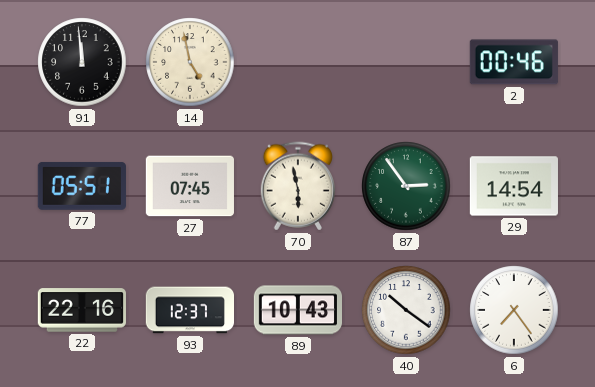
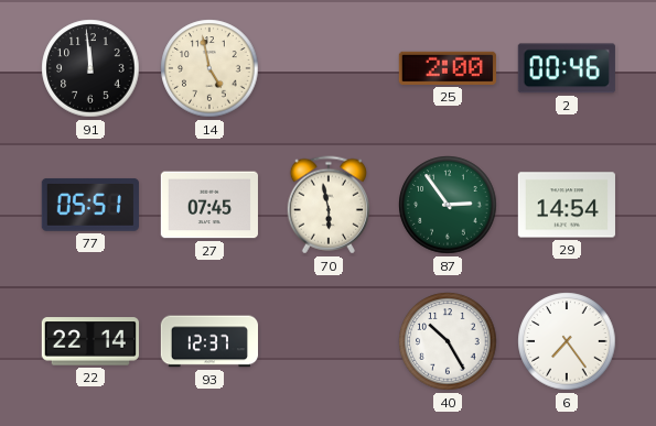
25: none -> 2:00 (448, 68)
22: 22:16 -> 22:14 (90, 341)
89: 10:43 -> none (297, 310)
40: 10:21 -> 10:25 (448, 341)
